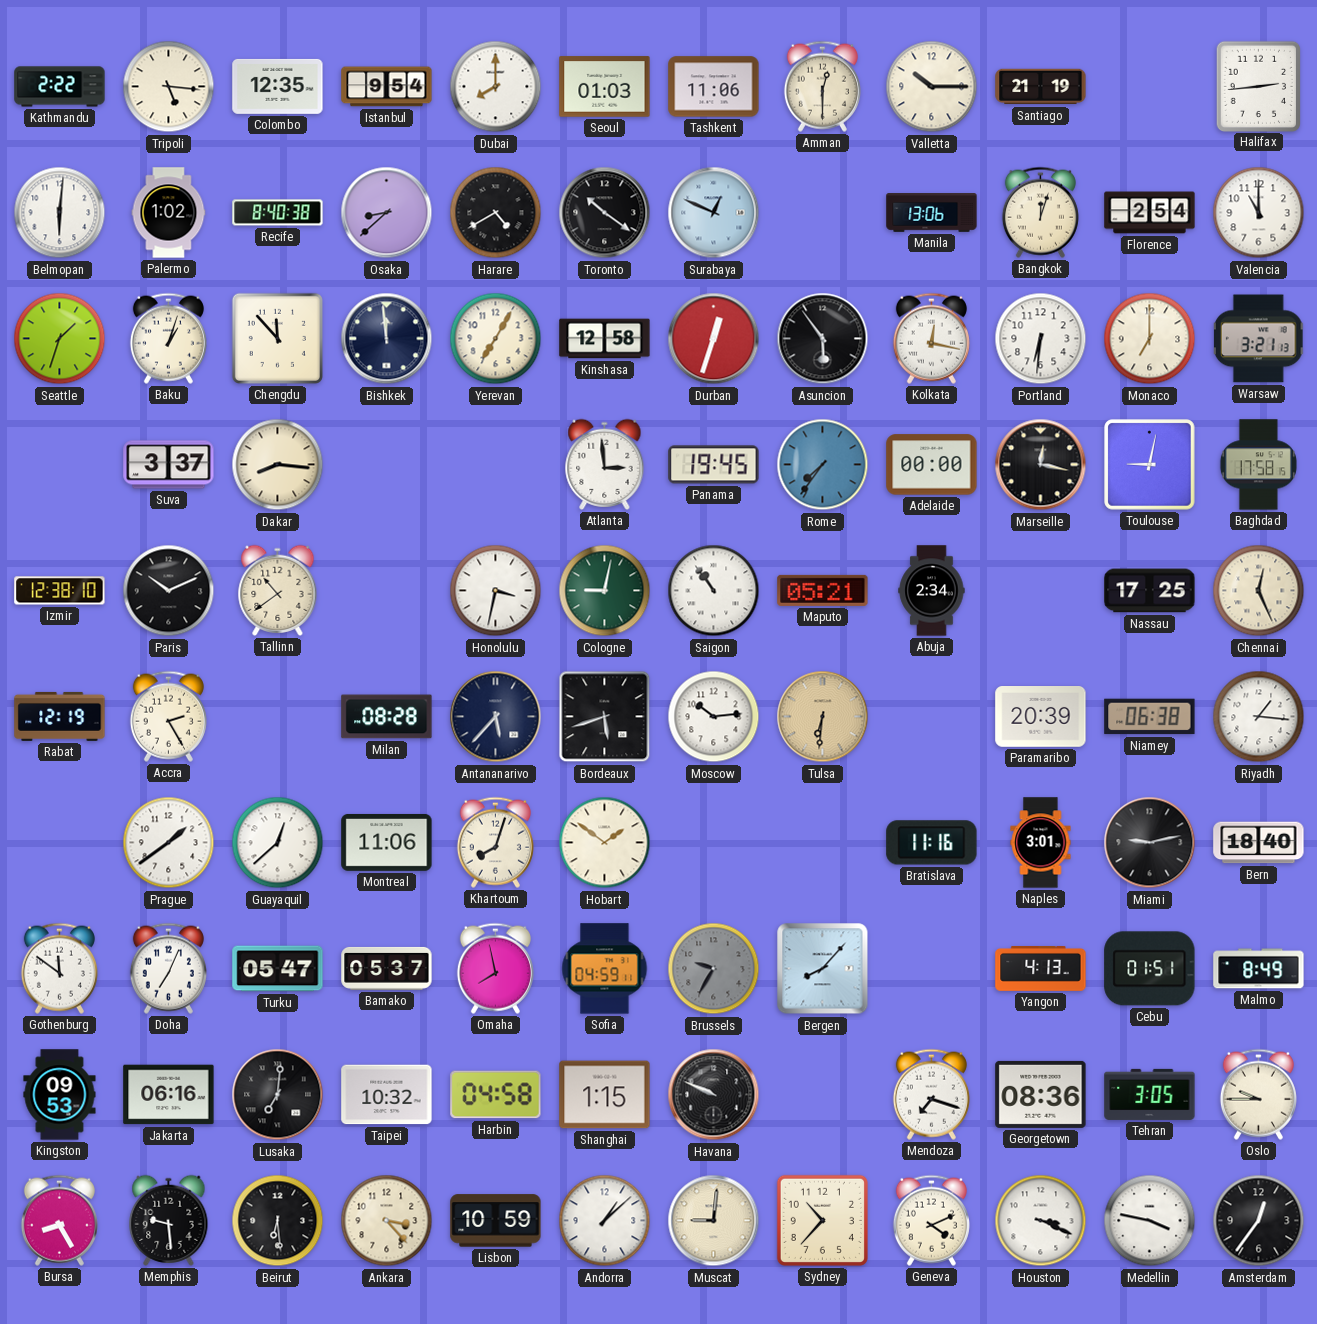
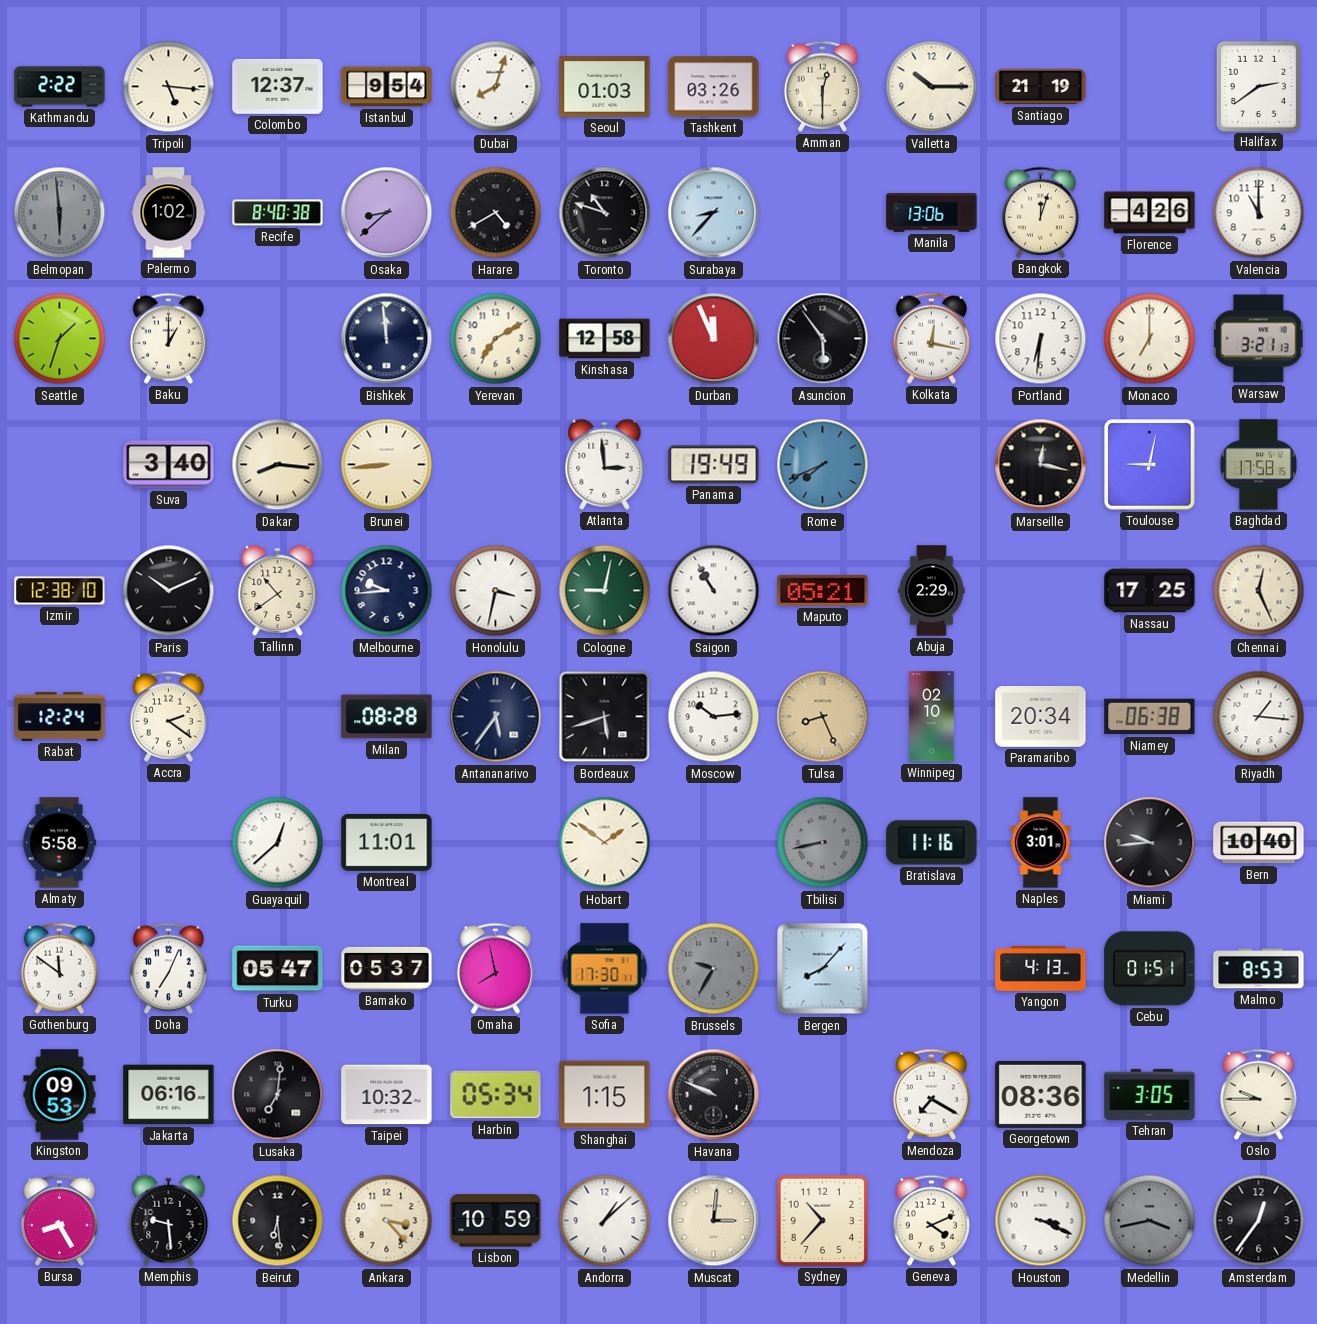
Colombo: 12:35 -> 12:37 (278, 86)
Dubai: 8:00 -> 8:03 (496, 87)
Tashkent: 11:06 -> 03:26 (714, 87)
Halifax: 2:44 -> 2:39 (1258, 86)
Belmopan: 6:01 -> 5:59 (60, 213)
Belmopan dial: white -> grey (60, 213)
Toronto: 10:21 -> 10:48 (605, 213)
Surabaya: 12:49 -> 8:37 (714, 213)
Florence: 2:54 -> 4:26 (1150, 213)
Baku: 1:03 -> 1:00 (168, 338)
Chengdu: 11:53 -> none (277, 338)
Yerevan: 7:05 -> 7:10 (496, 339)
Durban: 12:33 -> 11:56 (714, 339)
Suva: 3:37 -> 3:40 (169, 465)
Brunei: none -> 8:44 (387, 465)
Panama: 19:45 -> 19:49 (714, 465)
Rome: 7:36 -> 7:41 (823, 465)
Adelaide: 00:00 -> none (932, 465)
Melbourne: none -> 9:44 (387, 591)
Saigon: 10:54 -> 10:55 (714, 591)
Abuja: 2:34 -> 2:29 (932, 591)
Rabat: 12:19 -> 12:24 (60, 716)
Accra: 2:25 -> 2:21 (168, 716)
Antananarivo: 5:37 -> 5:36 (496, 717)
Tulsa: 6:31 -> 8:26 (823, 717)
Winnipeg: none -> 02:10 (932, 717)
Paramaribo: 20:39 -> 20:34 (1041, 717)
Almaty: none -> 5:58 (59, 843)
Prague: 1:39 -> none (169, 843)
Montreal: 11:06 -> 11:01 (387, 842)
Khartoum: 8:03 -> none (495, 842)
Tbilisi: none -> 8:43 (823, 843)
Miami: 9:13 -> 9:44 (1150, 843)
Bern: 18:40 -> 10:40 (1259, 843)
Sofia: 04:59 -> 17:30 (605, 969)
Malmo: 8:49 -> 8:53 (1259, 969)
Harbin: 04:58 -> 05:34 (496, 1095)
Mendoza: 7:18 -> 7:20 (931, 1094)
Muscat: 9:01 -> 3:01 (714, 1221)
Medellin: 3:47 -> 3:43 (1150, 1221)
Medellin dial: white -> grey (1150, 1221)
